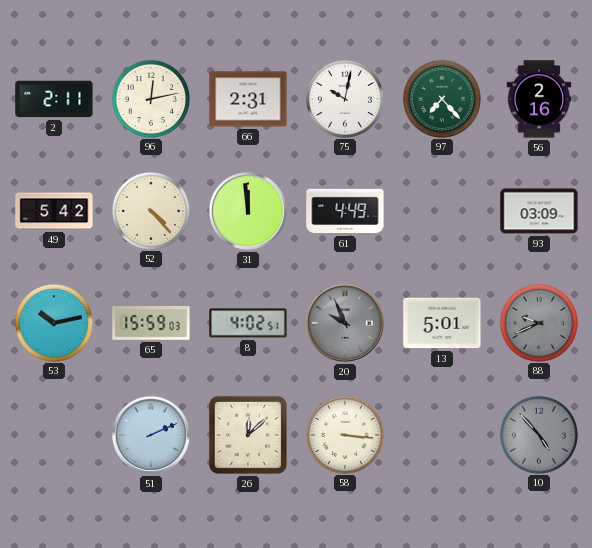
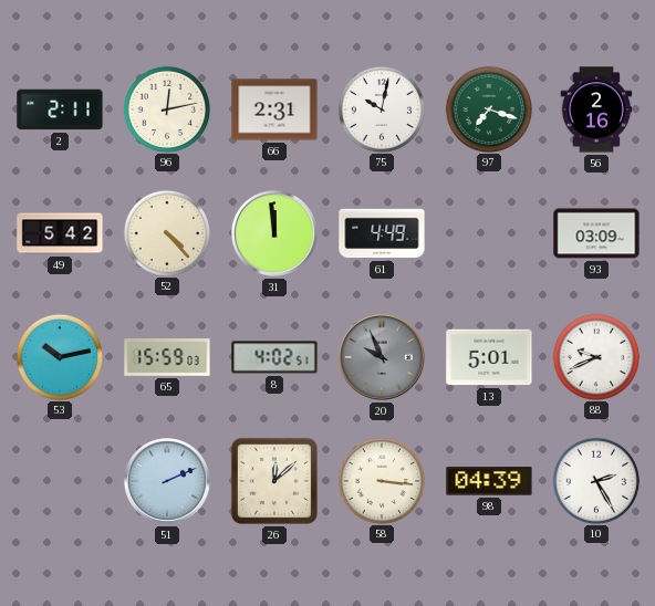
97: 7:23 -> 7:18 (488, 108)
88 dial: grey -> white (595, 356)
98: none -> 04:39 (489, 481)
10: 4:53 -> 2:25 (595, 480)
10 dial: grey -> white (595, 480)
